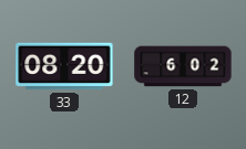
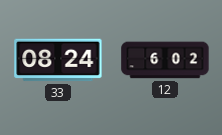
33: 08:20 -> 08:24 (58, 60)
